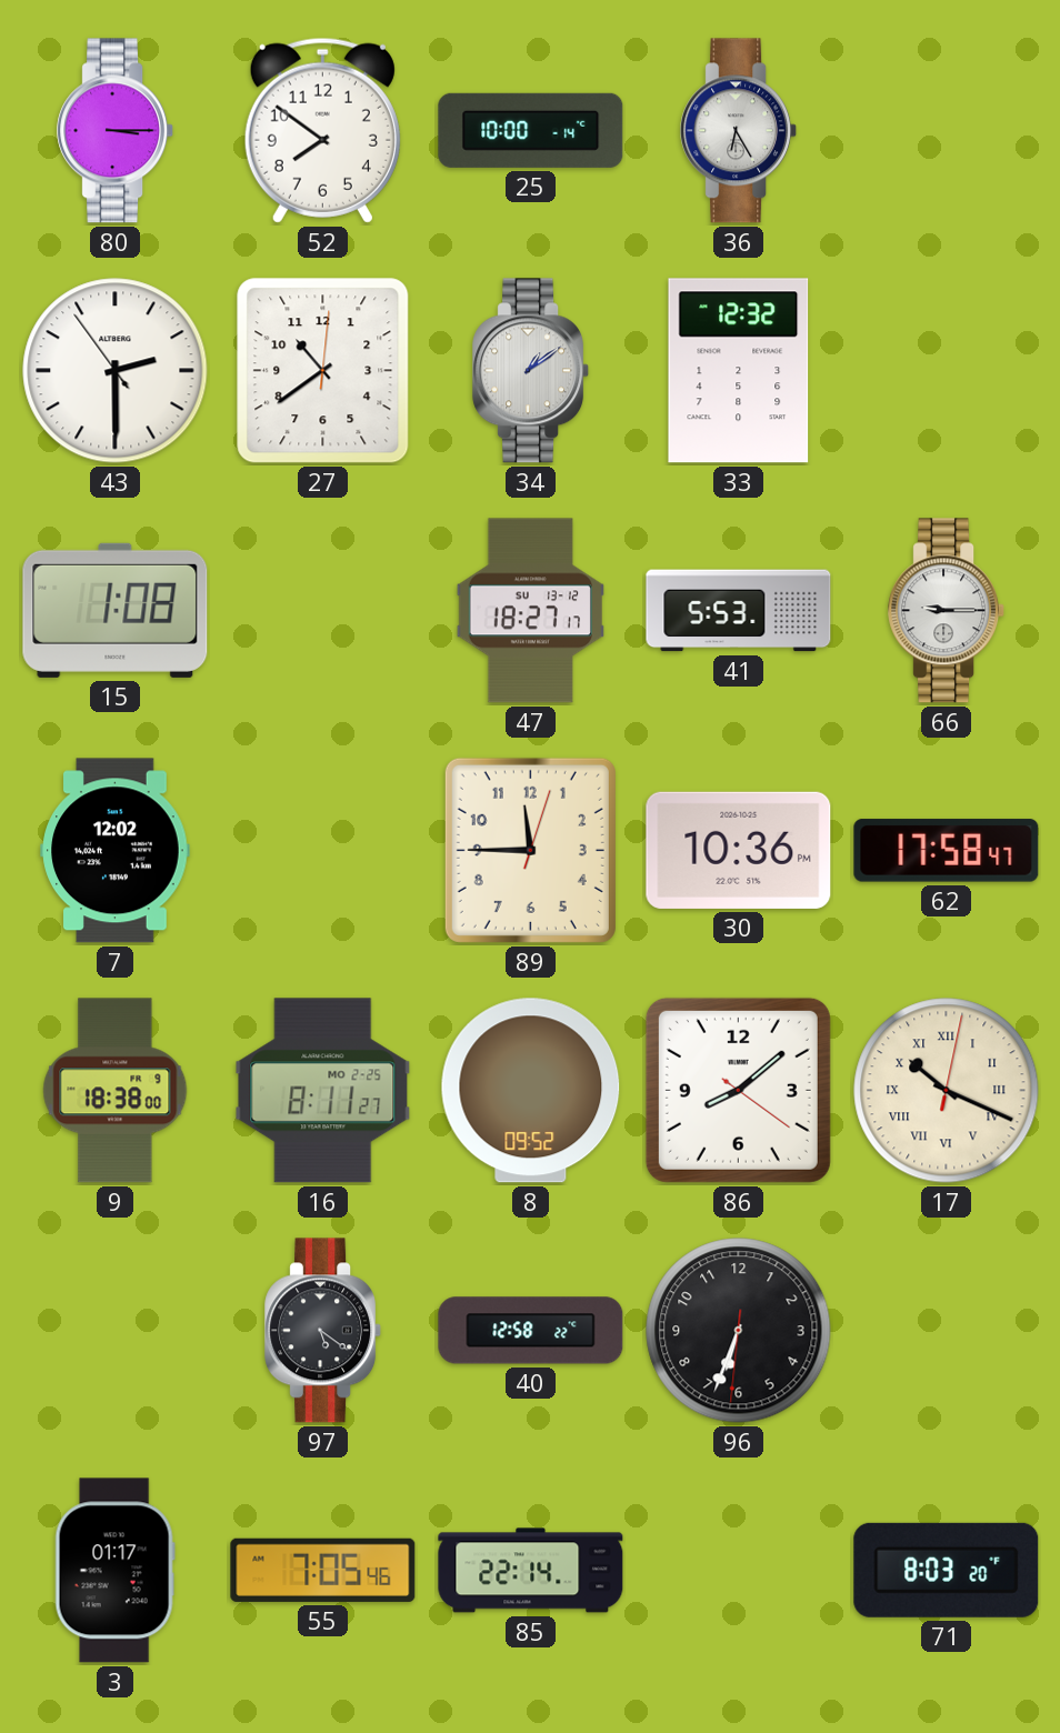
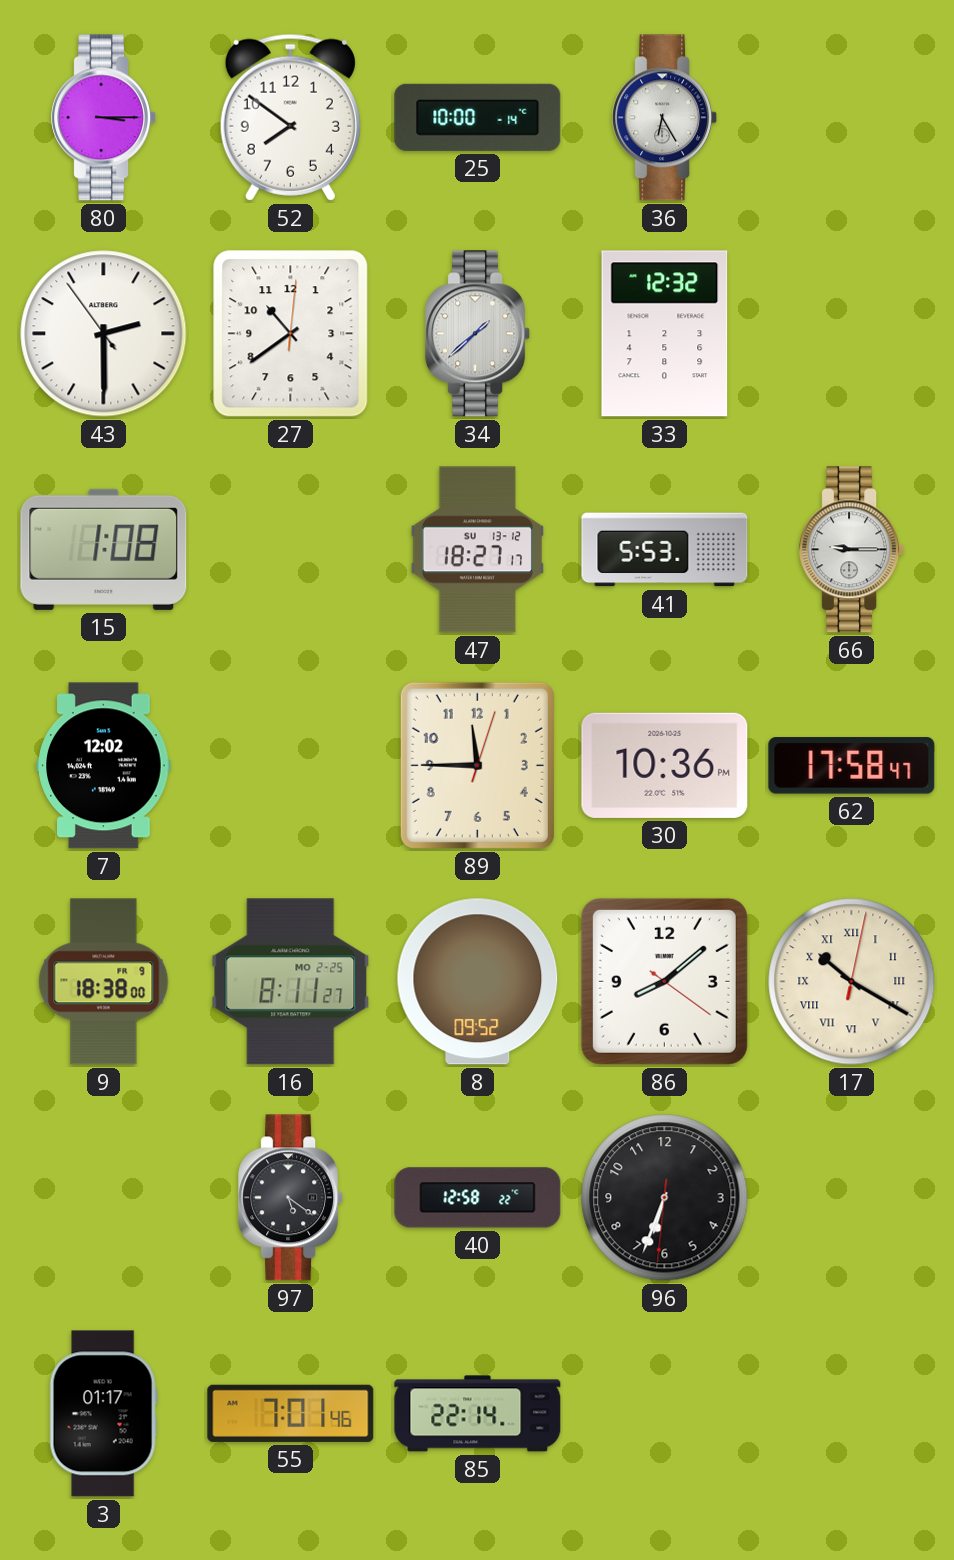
34: 1:09 -> 1:38 (478, 334)
17: 10:19 -> 10:20 (852, 982)
55: 7:05 -> 7:01 (291, 1413)
71: 8:03 -> none (947, 1570)
